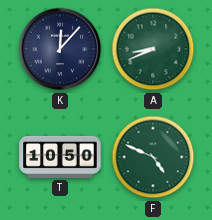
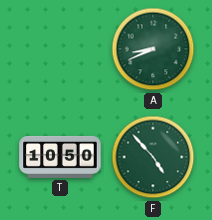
K: 12:07 -> none (60, 49)
F: 4:49 -> 4:53 (153, 157)
